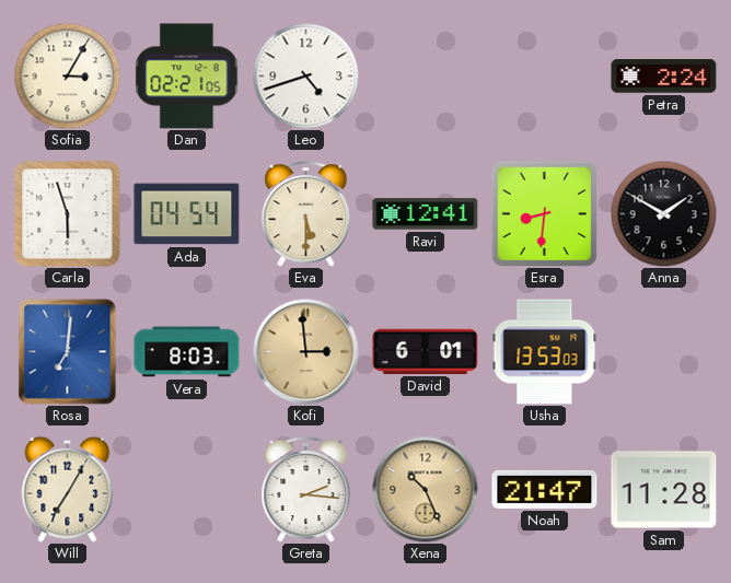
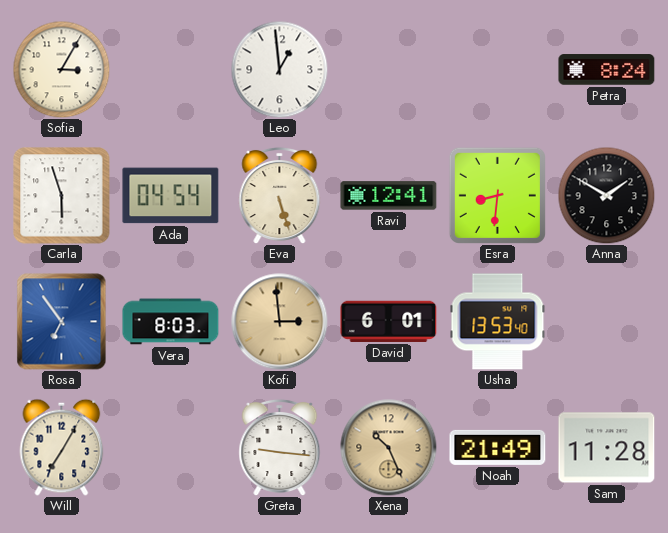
Dan: 02:21 -> none (187, 77)
Leo: 4:42 -> 12:59 (279, 69)
Petra: 2:24 -> 8:24 (607, 70)
Eva: 5:30 -> 5:27 (280, 195)
Rosa: 7:01 -> 6:54 (62, 322)
Usha: 13:53:03 -> 13:53:40 (498, 322)
Greta: 2:16 -> 9:16 (280, 447)
Noah: 21:47 -> 21:49 (498, 447)
